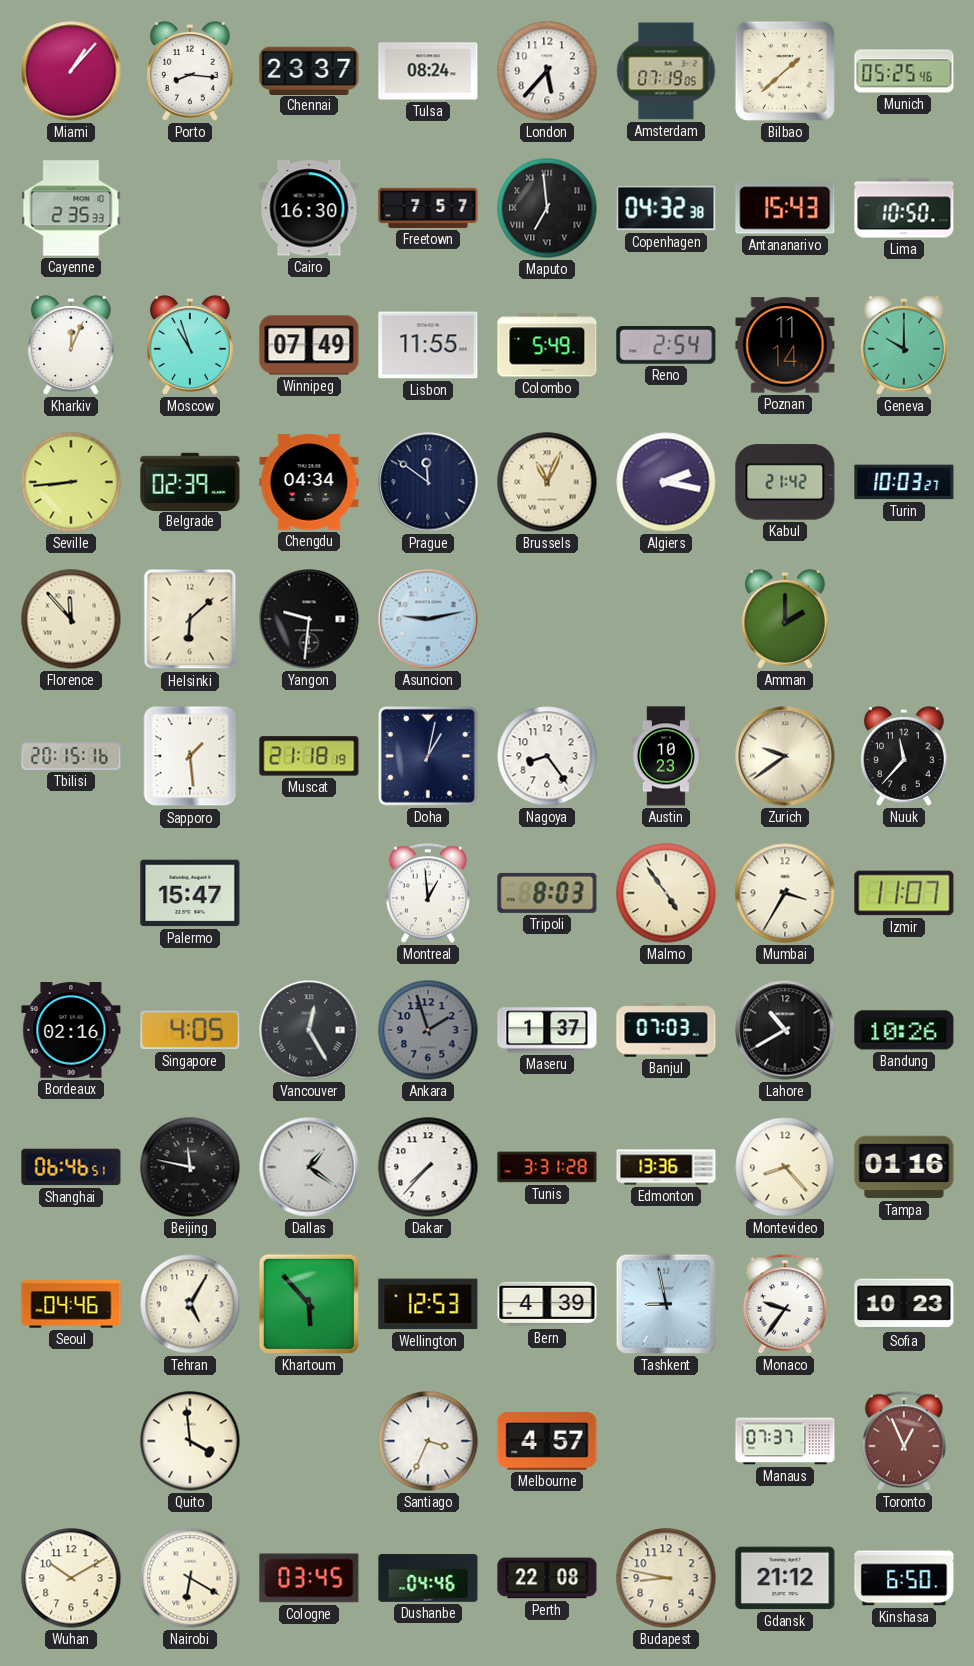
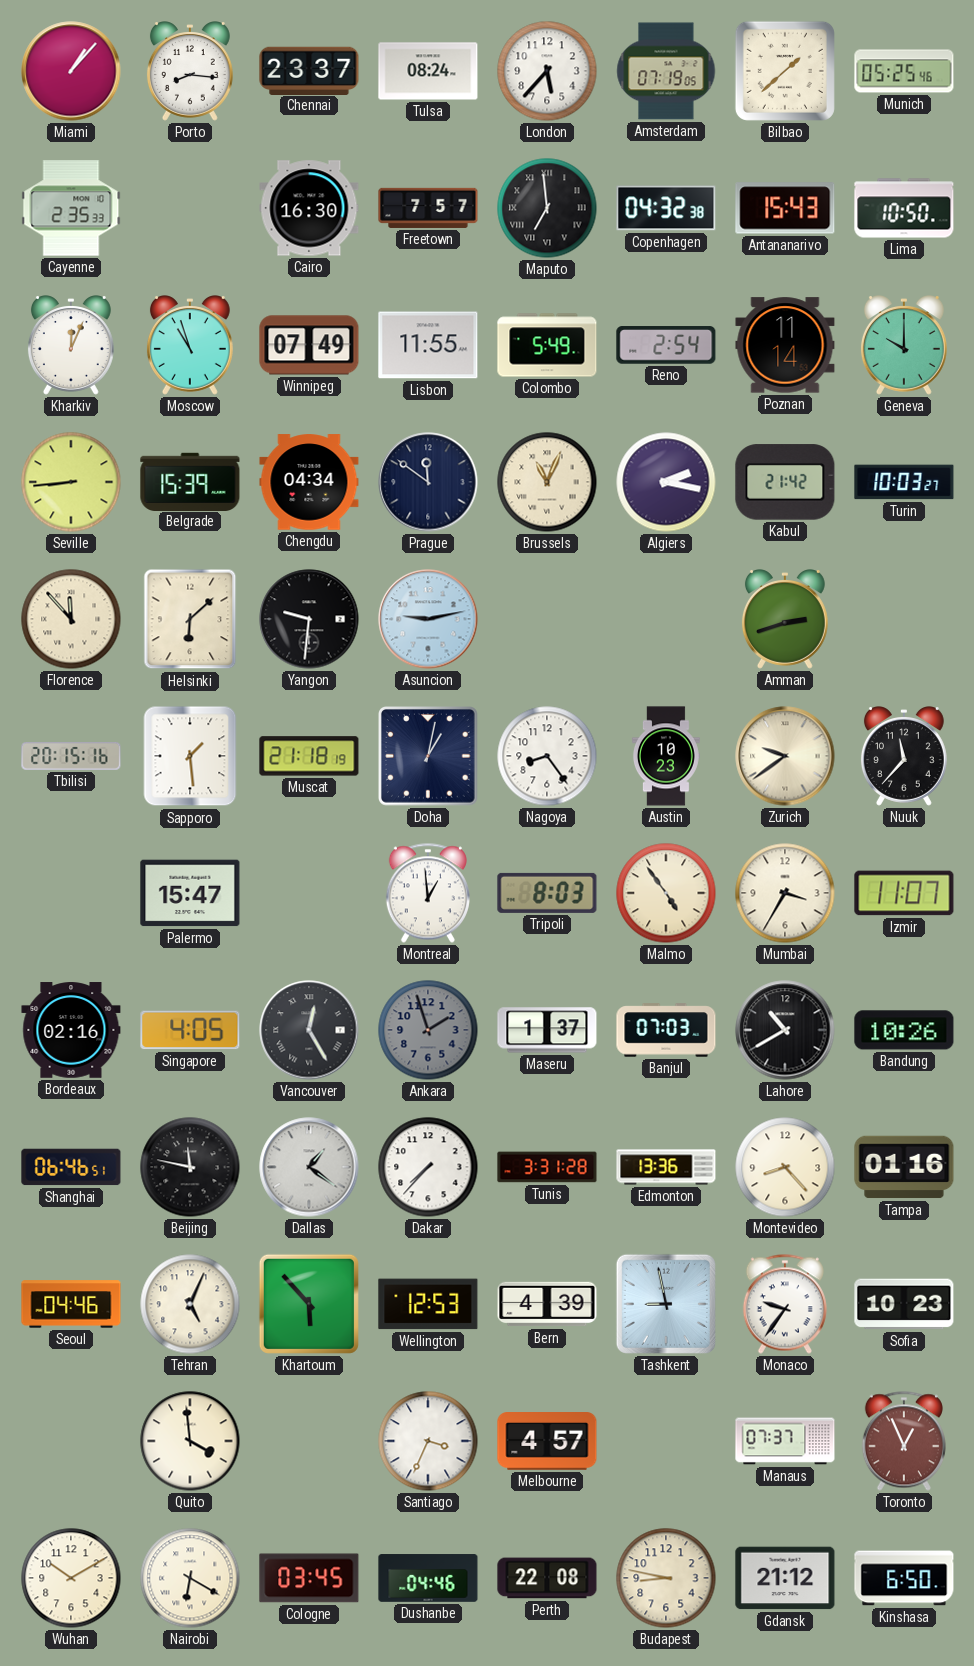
Belgrade: 02:39 -> 15:39 (190, 481)
Amman: 2:00 -> 2:42 (785, 619)
Tehran: 5:05 -> 5:04 (190, 1304)
